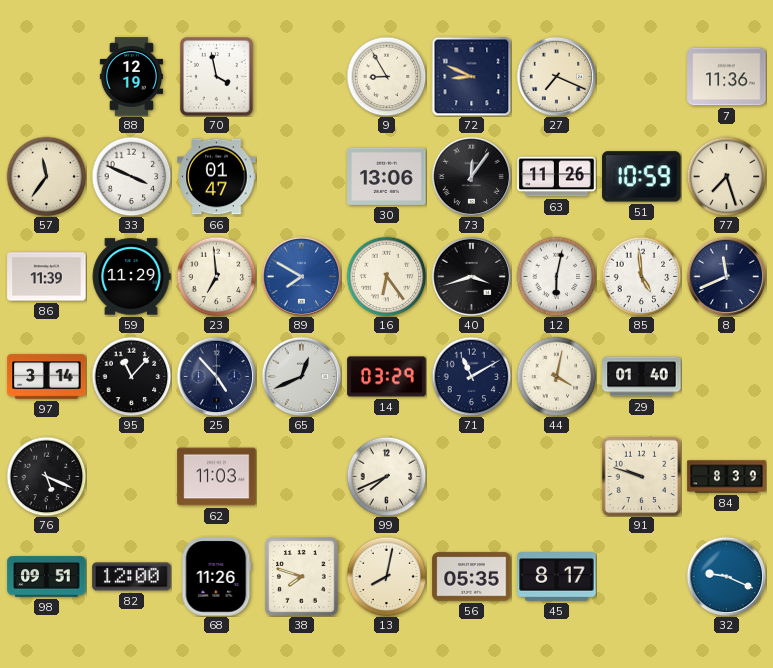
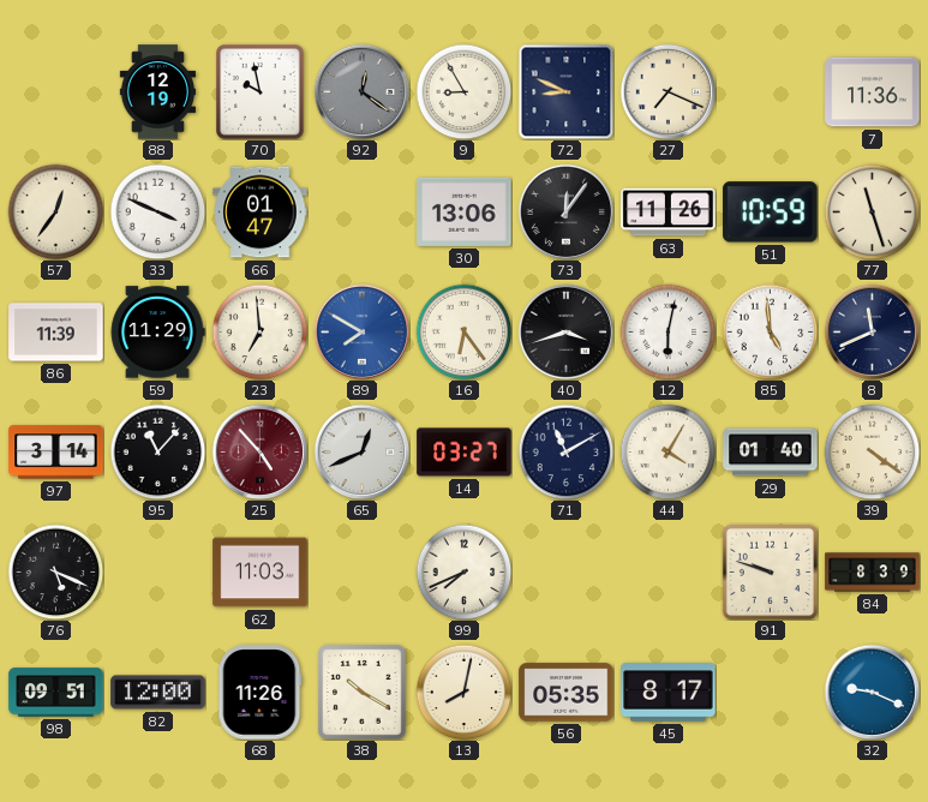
70: 3:58 -> 9:58 (261, 92)
92: none -> 12:21 (361, 91)
57: 11:36 -> 12:36 (55, 211)
77: 7:27 -> 11:27 (872, 211)
25 dial: navy -> burgundy (259, 451)
14: 03:29 -> 03:27 (465, 453)
44: 4:02 -> 4:05 (667, 451)
39: none -> 4:21 (872, 451)
38: 7:48 -> 10:20 (363, 693)
